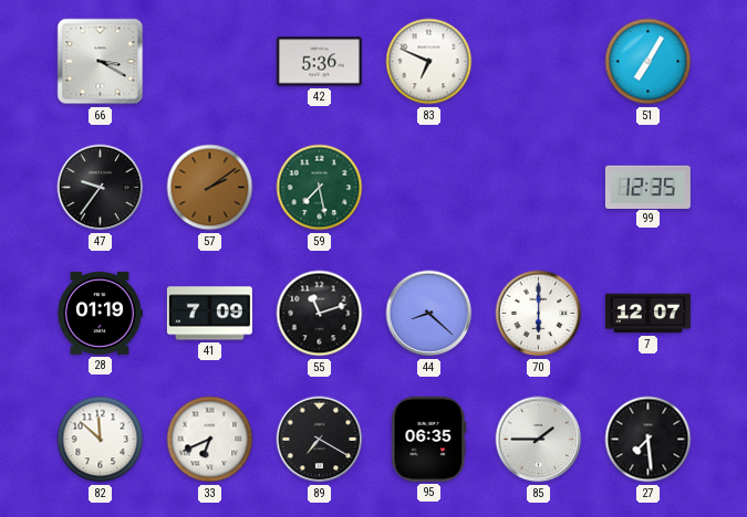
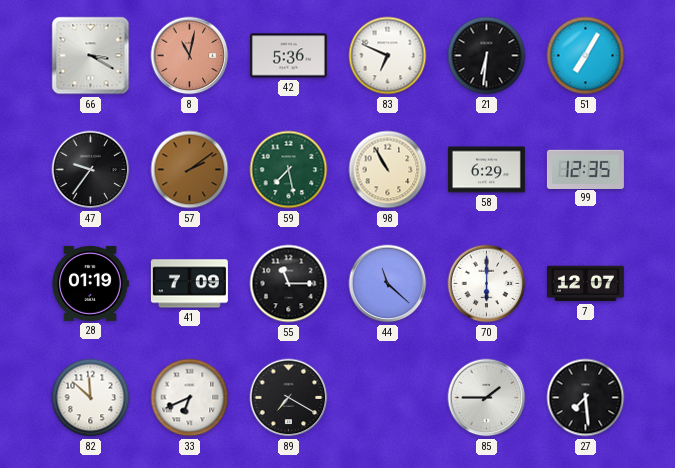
8: none -> 11:02 (190, 56)
21: none -> 6:31 (487, 56)
98: none -> 10:55 (388, 170)
58: none -> 6:29 (486, 170)
55: 11:12 -> 11:15 (289, 284)
44: 8:22 -> 11:22 (388, 284)
95: 06:35 -> none (429, 439)
